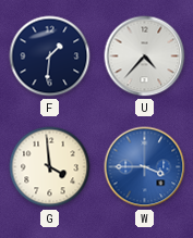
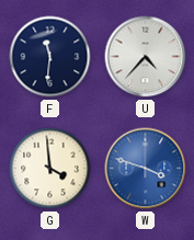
F: 1:31 -> 11:31 (50, 57)
W: 3:45 -> 3:48 (146, 169)
